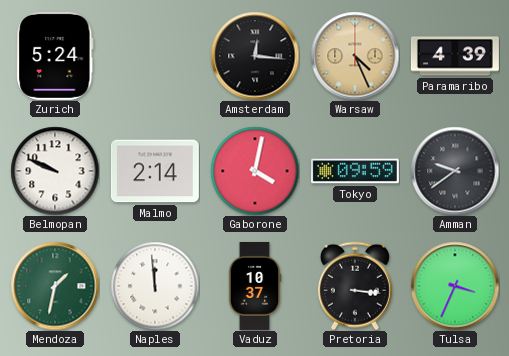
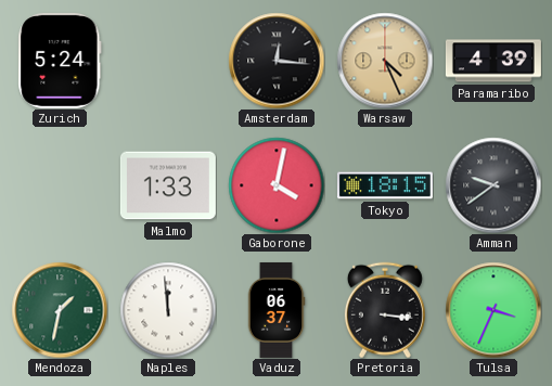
Belmopan: 9:49 -> none (55, 171)
Malmo: 2:14 -> 1:33 (168, 185)
Tokyo: 09:59 -> 18:15 (385, 185)
Vaduz: 10:37 -> 06:37 (277, 310)
